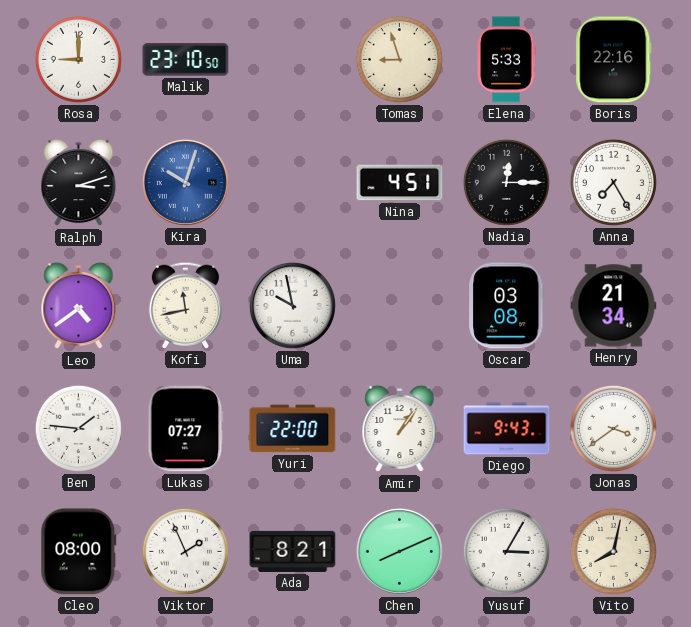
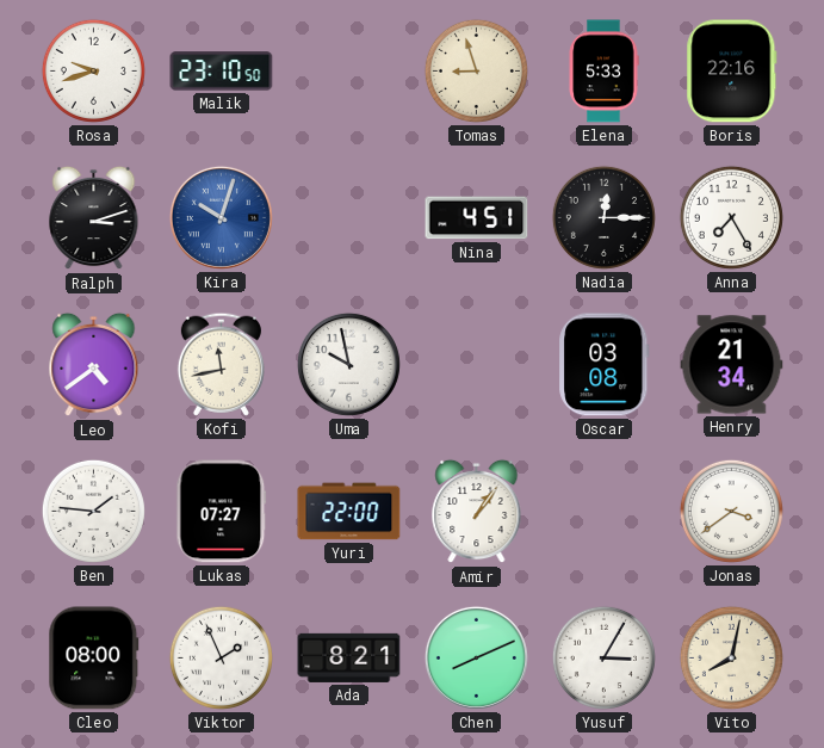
Rosa: 9:00 -> 9:42 (93, 70)
Diego: 9:43 -> none (507, 429)
